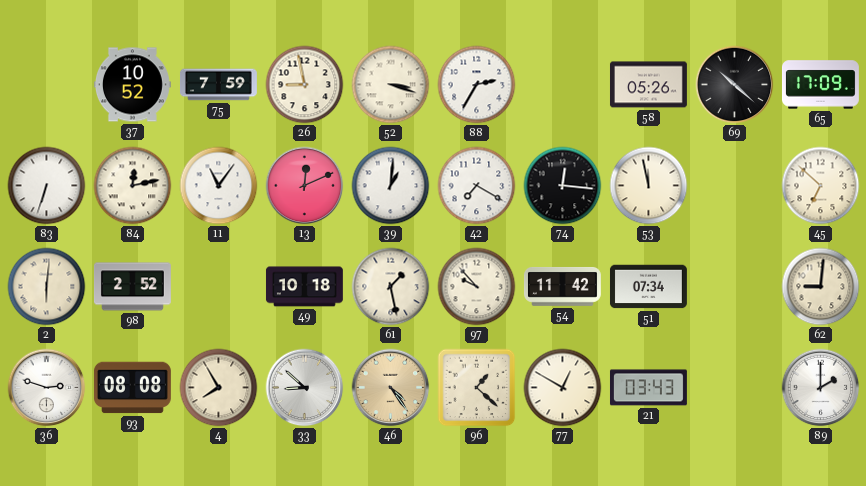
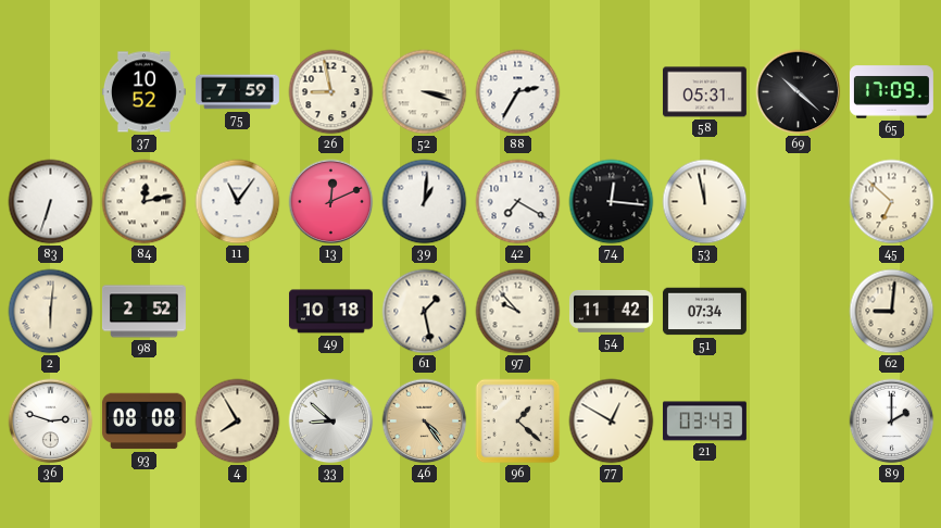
58: 05:26 -> 05:31 (704, 92)
